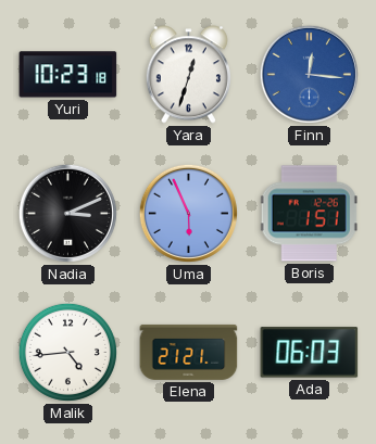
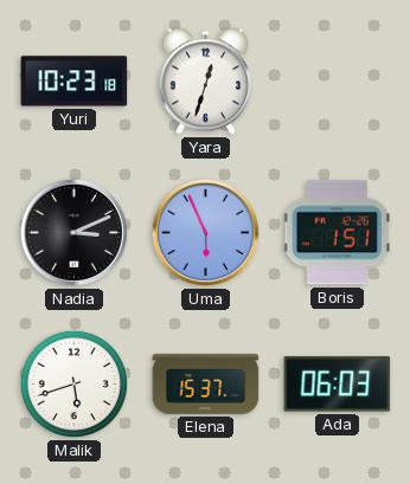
Finn: 12:16 -> none (309, 74)
Malik: 4:44 -> 5:42 (73, 383)
Elena: 21:21 -> 15:37 (206, 383)
